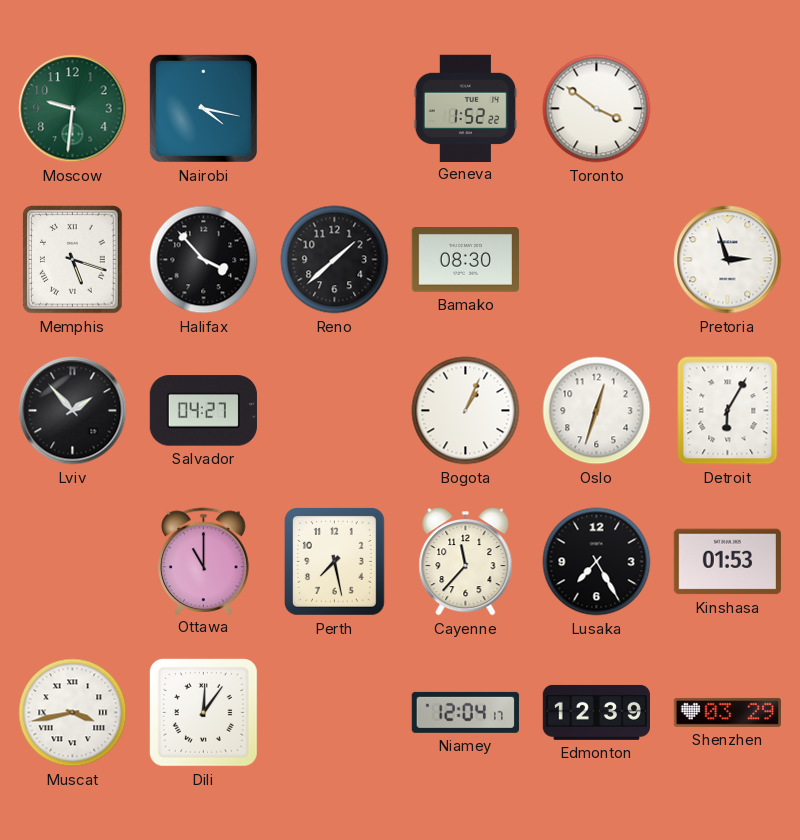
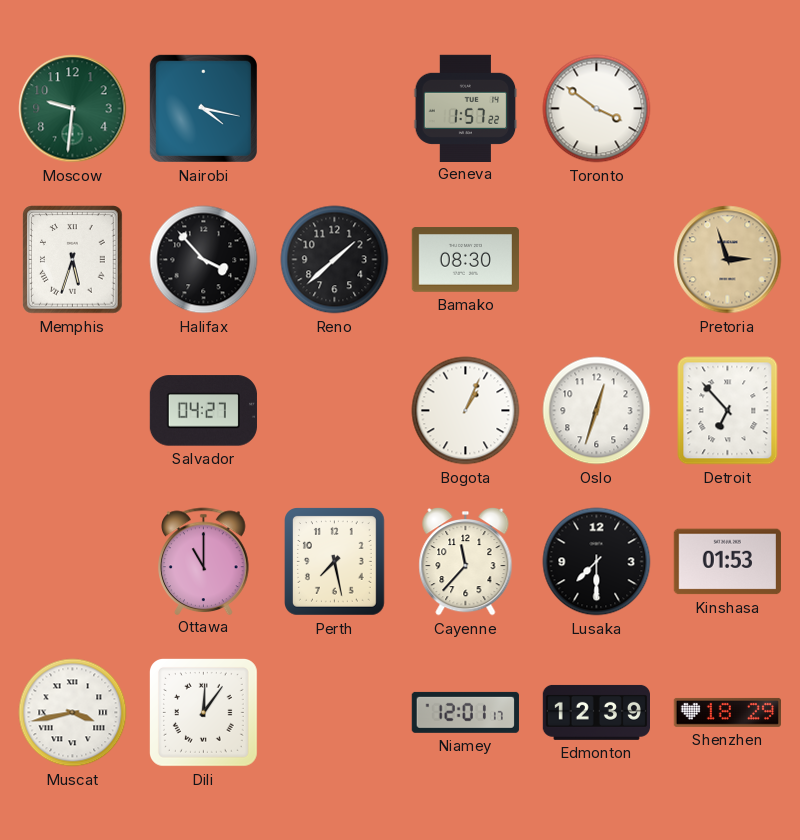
Geneva: 1:52 -> 1:57 (466, 108)
Memphis: 5:18 -> 5:33 (73, 260)
Pretoria dial: white -> champagne (728, 260)
Lviv: 1:53 -> none (73, 411)
Detroit: 6:05 -> 6:53 (728, 411)
Lusaka: 7:25 -> 7:30 (597, 562)
Niamey: 12:04 -> 12:01 (465, 712)
Shenzhen: 03:29 -> 18:29 (727, 712)
